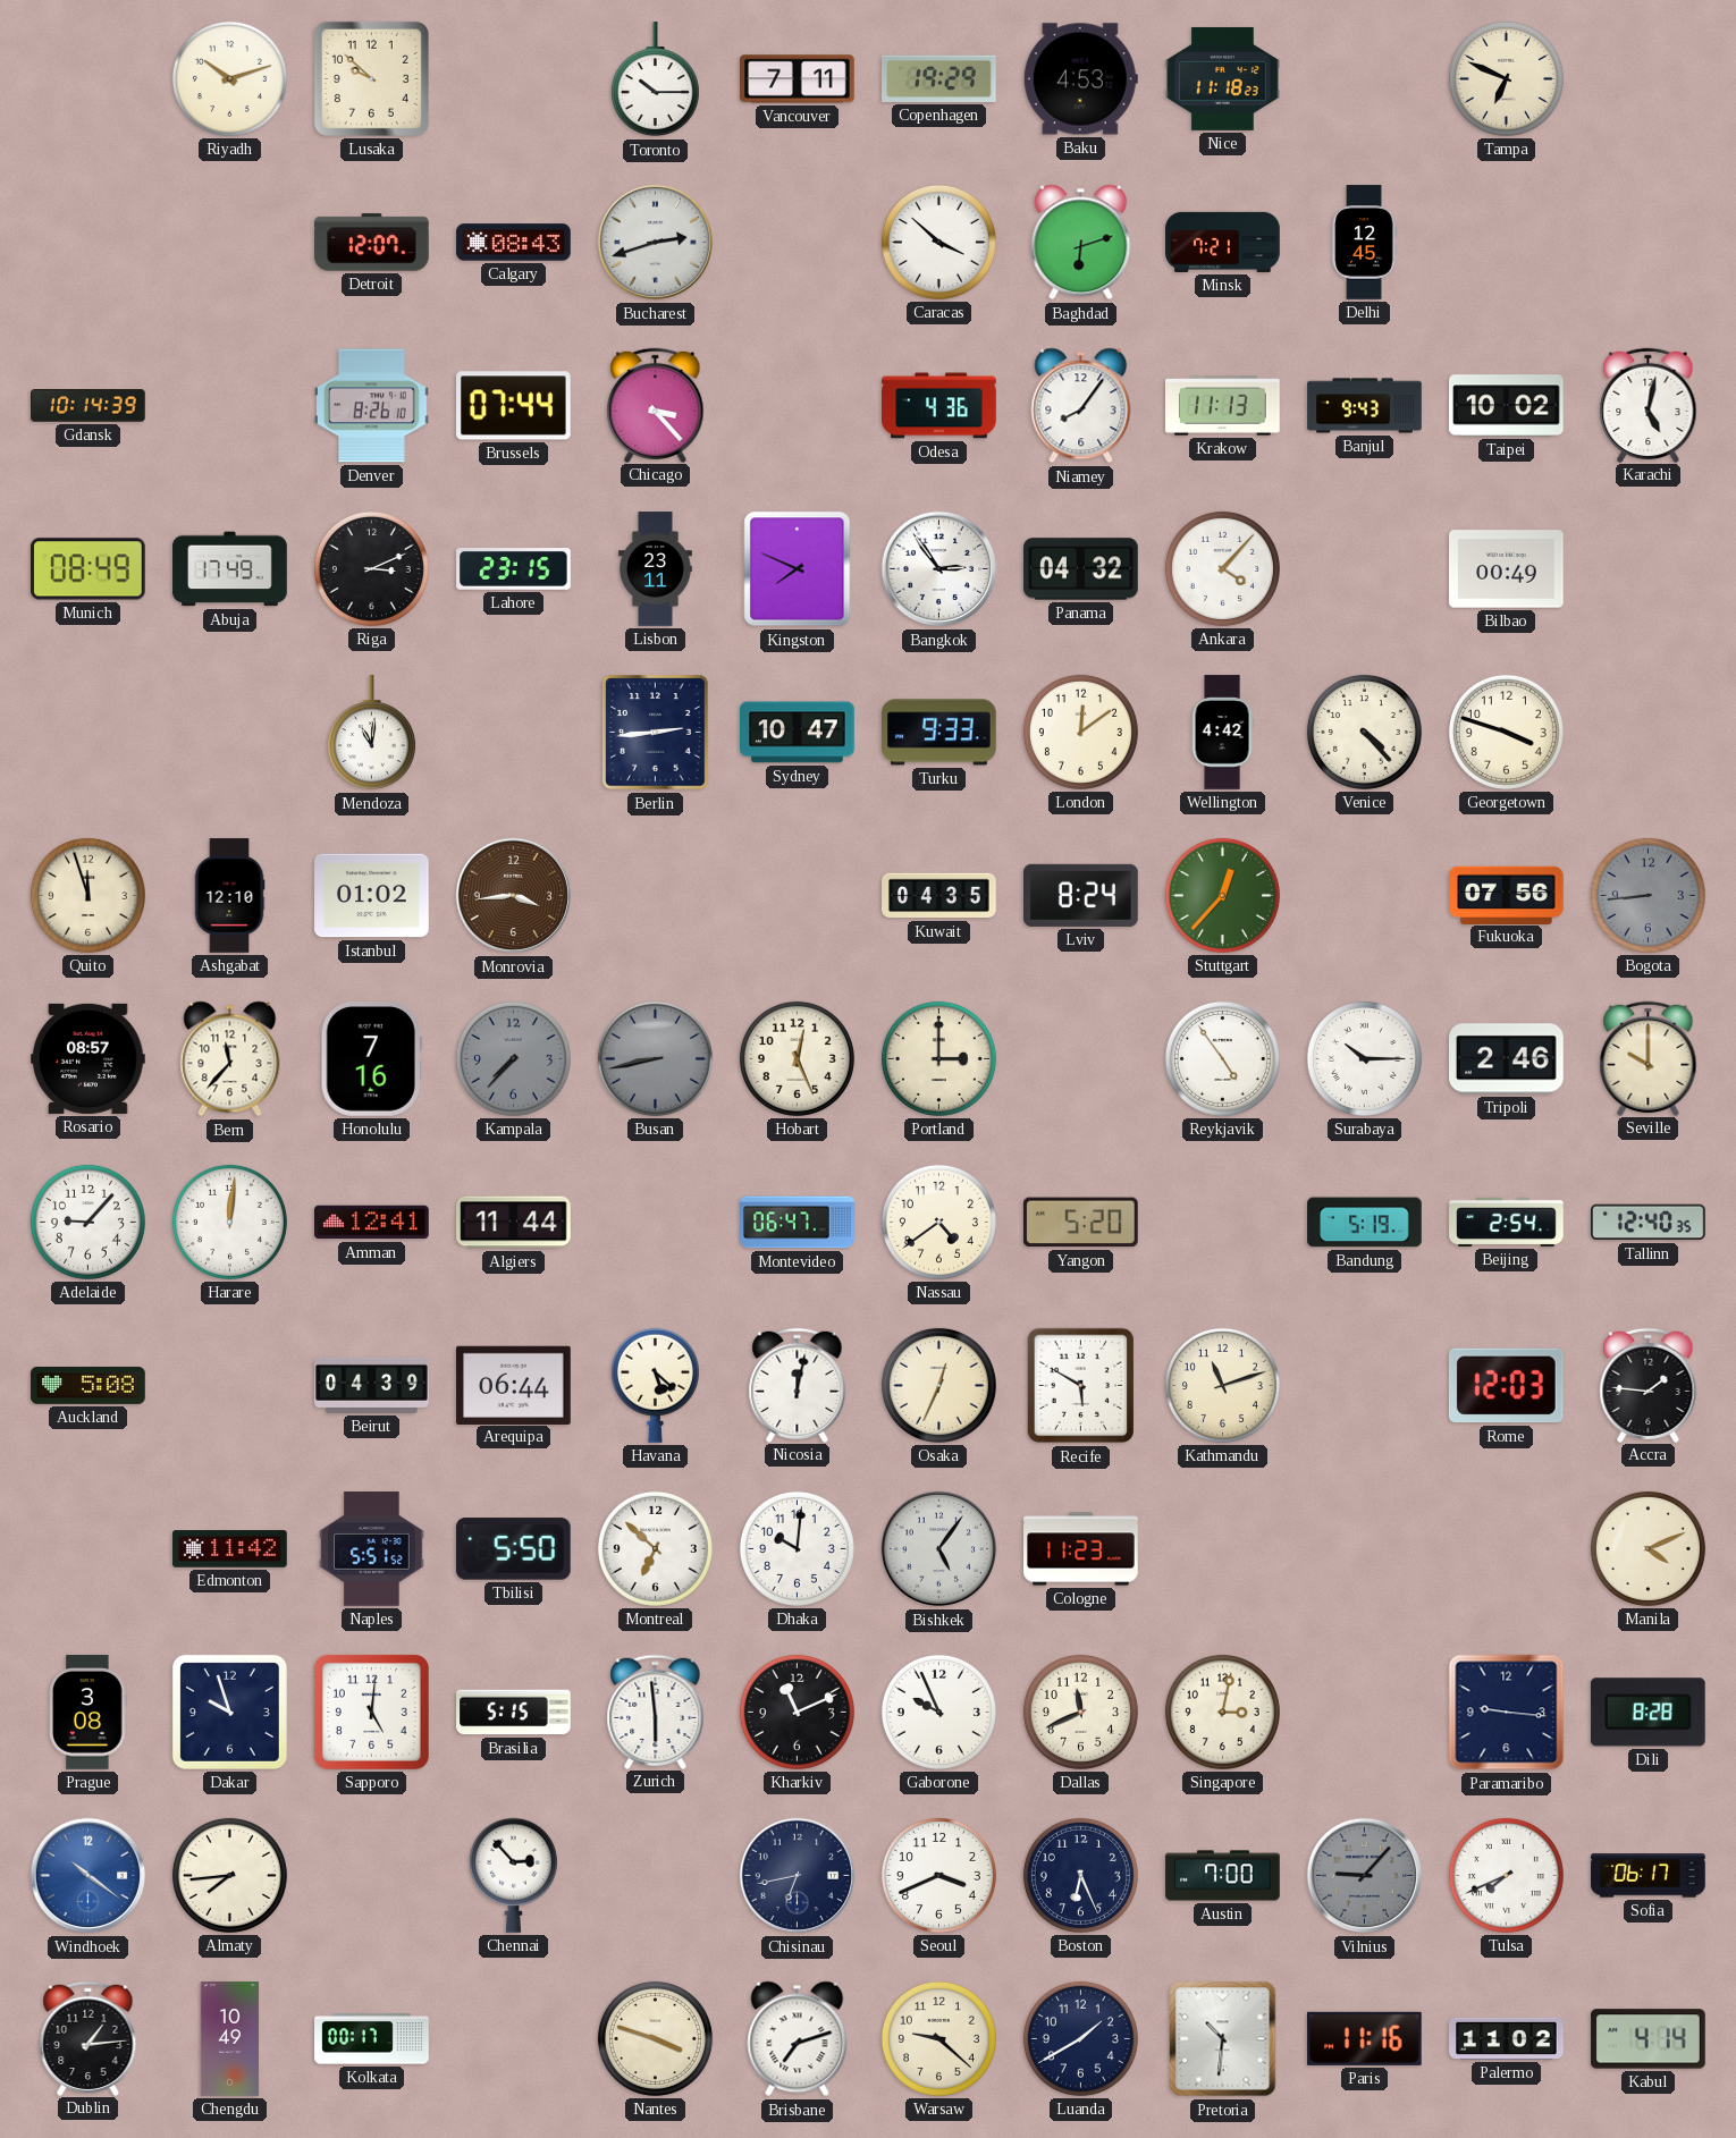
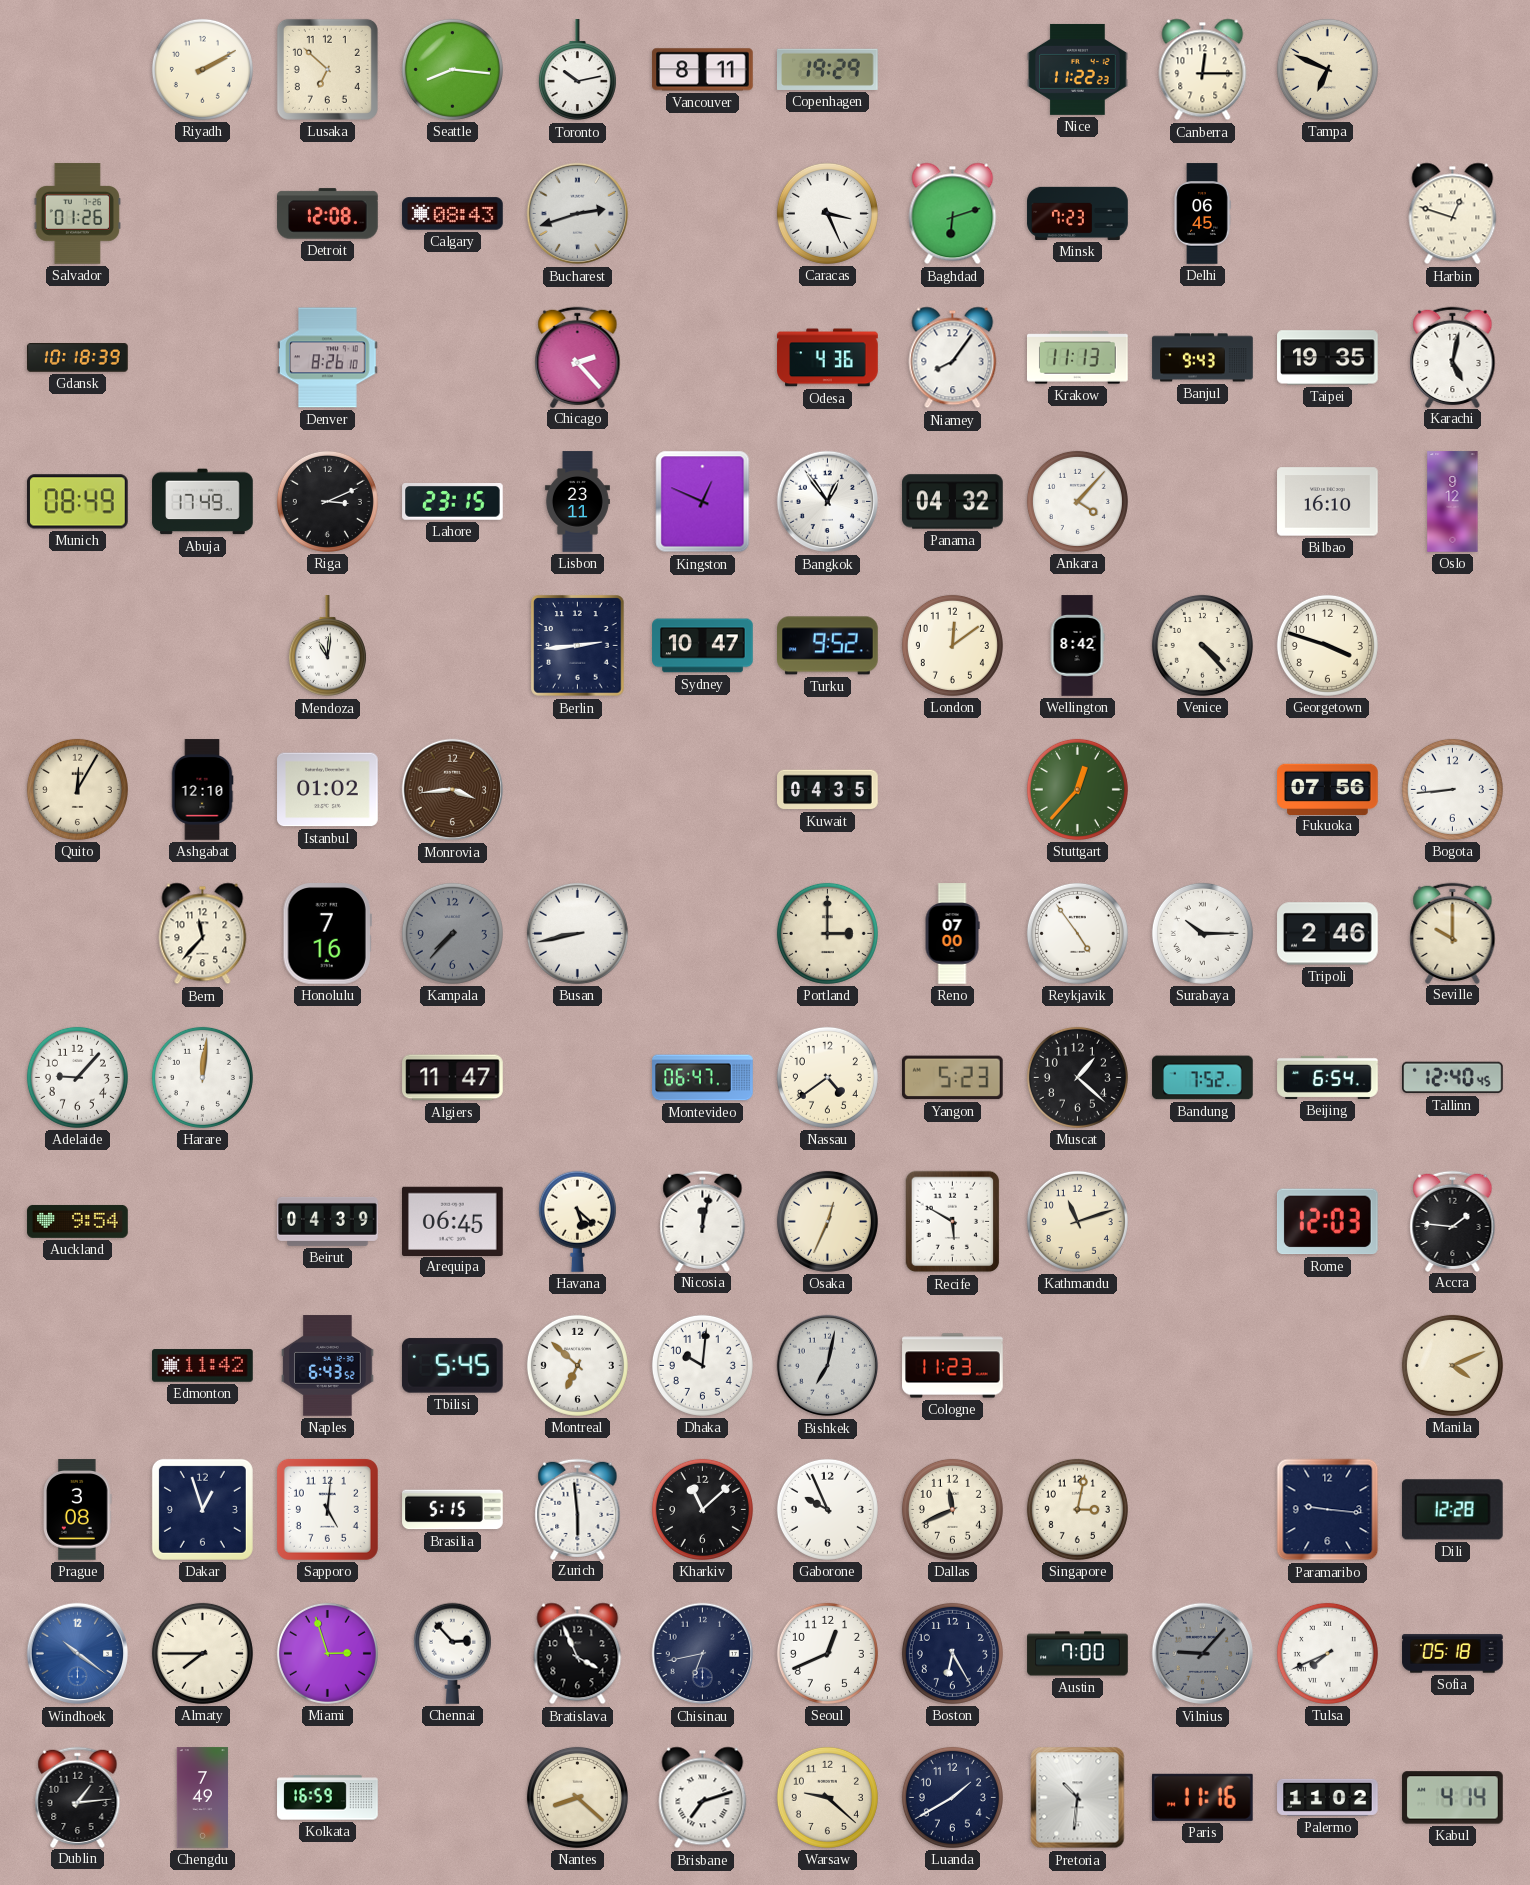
Riyadh: 10:12 -> 2:10 (202, 69)
Lusaka: 9:52 -> 6:52 (327, 69)
Seattle: none -> 8:16 (452, 69)
Toronto: 10:15 -> 10:13 (577, 70)
Vancouver: 7:11 -> 8:11 (703, 70)
Baku: 4:53 -> none (1080, 79)
Nice: 11:18 -> 11:22 (1078, 69)
Canberra: none -> 12:15 (1203, 70)
Salvador: none -> 01:26 (77, 214)
Detroit: 12:07 -> 12:08 (328, 214)
Caracas: 3:52 -> 3:26 (827, 213)
Minsk: 7:21 -> 7:23 (1078, 213)
Delhi: 12:45 -> 06:45 (1202, 214)
Harbin: none -> 12:48 (1453, 214)
Gdansk: 10:14 -> 10:18 (78, 358)
Brussels: 07:44 -> none (514, 406)
Chicago: 3:23 -> 2:23 (578, 357)
Taipei: 10:02 -> 19:35 (1328, 358)
Kingston: 7:49 -> 12:49 (703, 502)
Bangkok: 2:54 -> 12:54 (828, 502)
Bilbao: 00:49 -> 16:10 (1328, 502)
Oslo: none -> 9:12 (1453, 502)
Turku: 9:33 -> 9:52 (828, 646)
Wellington: 4:42 -> 8:42 (1077, 646)
Quito: 11:57 -> 12:05 (77, 789)
Lviv: 8:24 -> none (1081, 895)
Bogota dial: grey -> white (1452, 789)
Rosario: 08:57 -> none (89, 1058)
Busan dial: grey -> white (577, 933)
Hobart: 12:26 -> none (797, 1058)
Reno: none -> 07:00 (952, 934)
Amman: 12:41 -> none (372, 1223)
Algiers: 11:44 -> 11:47 (453, 1078)
Yangon: 5:20 -> 5:23 (952, 1078)
Muscat: none -> 1:22 (1077, 1077)
Bandung: 5:19 -> 7:52 (1203, 1078)
Beijing: 2:54 -> 6:54 (1328, 1077)
Tallinn: 12:40:35 -> 12:40:45 (1453, 1078)
Auckland: 5:08 -> 9:54 (78, 1221)
Arequipa: 06:44 -> 06:45 (453, 1221)
Naples: 5:51 -> 6:43 (328, 1366)
Tbilisi: 5:50 -> 5:45 (452, 1366)
Bishkek: 5:06 -> 7:02 (828, 1366)
Dakar: 9:57 -> 12:57 (202, 1509)
Kharkiv: 11:11 -> 11:08 (702, 1509)
Dili: 8:28 -> 12:28 (1452, 1510)
Almaty: 7:44 -> 7:45 (202, 1653)
Miami: none -> 2:57 (327, 1653)
Bratislava: none -> 3:56 (578, 1654)
Seoul: 3:41 -> 12:41 (827, 1653)
Boston: 6:26 -> 6:25 (952, 1653)
Sofia: 06:17 -> 05:18 (1453, 1654)
Chengdu: 10:49 -> 7:49 (203, 1798)
Kolkata: 00:17 -> 16:59 (328, 1798)
Nantes: 3:48 -> 8:22 (577, 1797)
